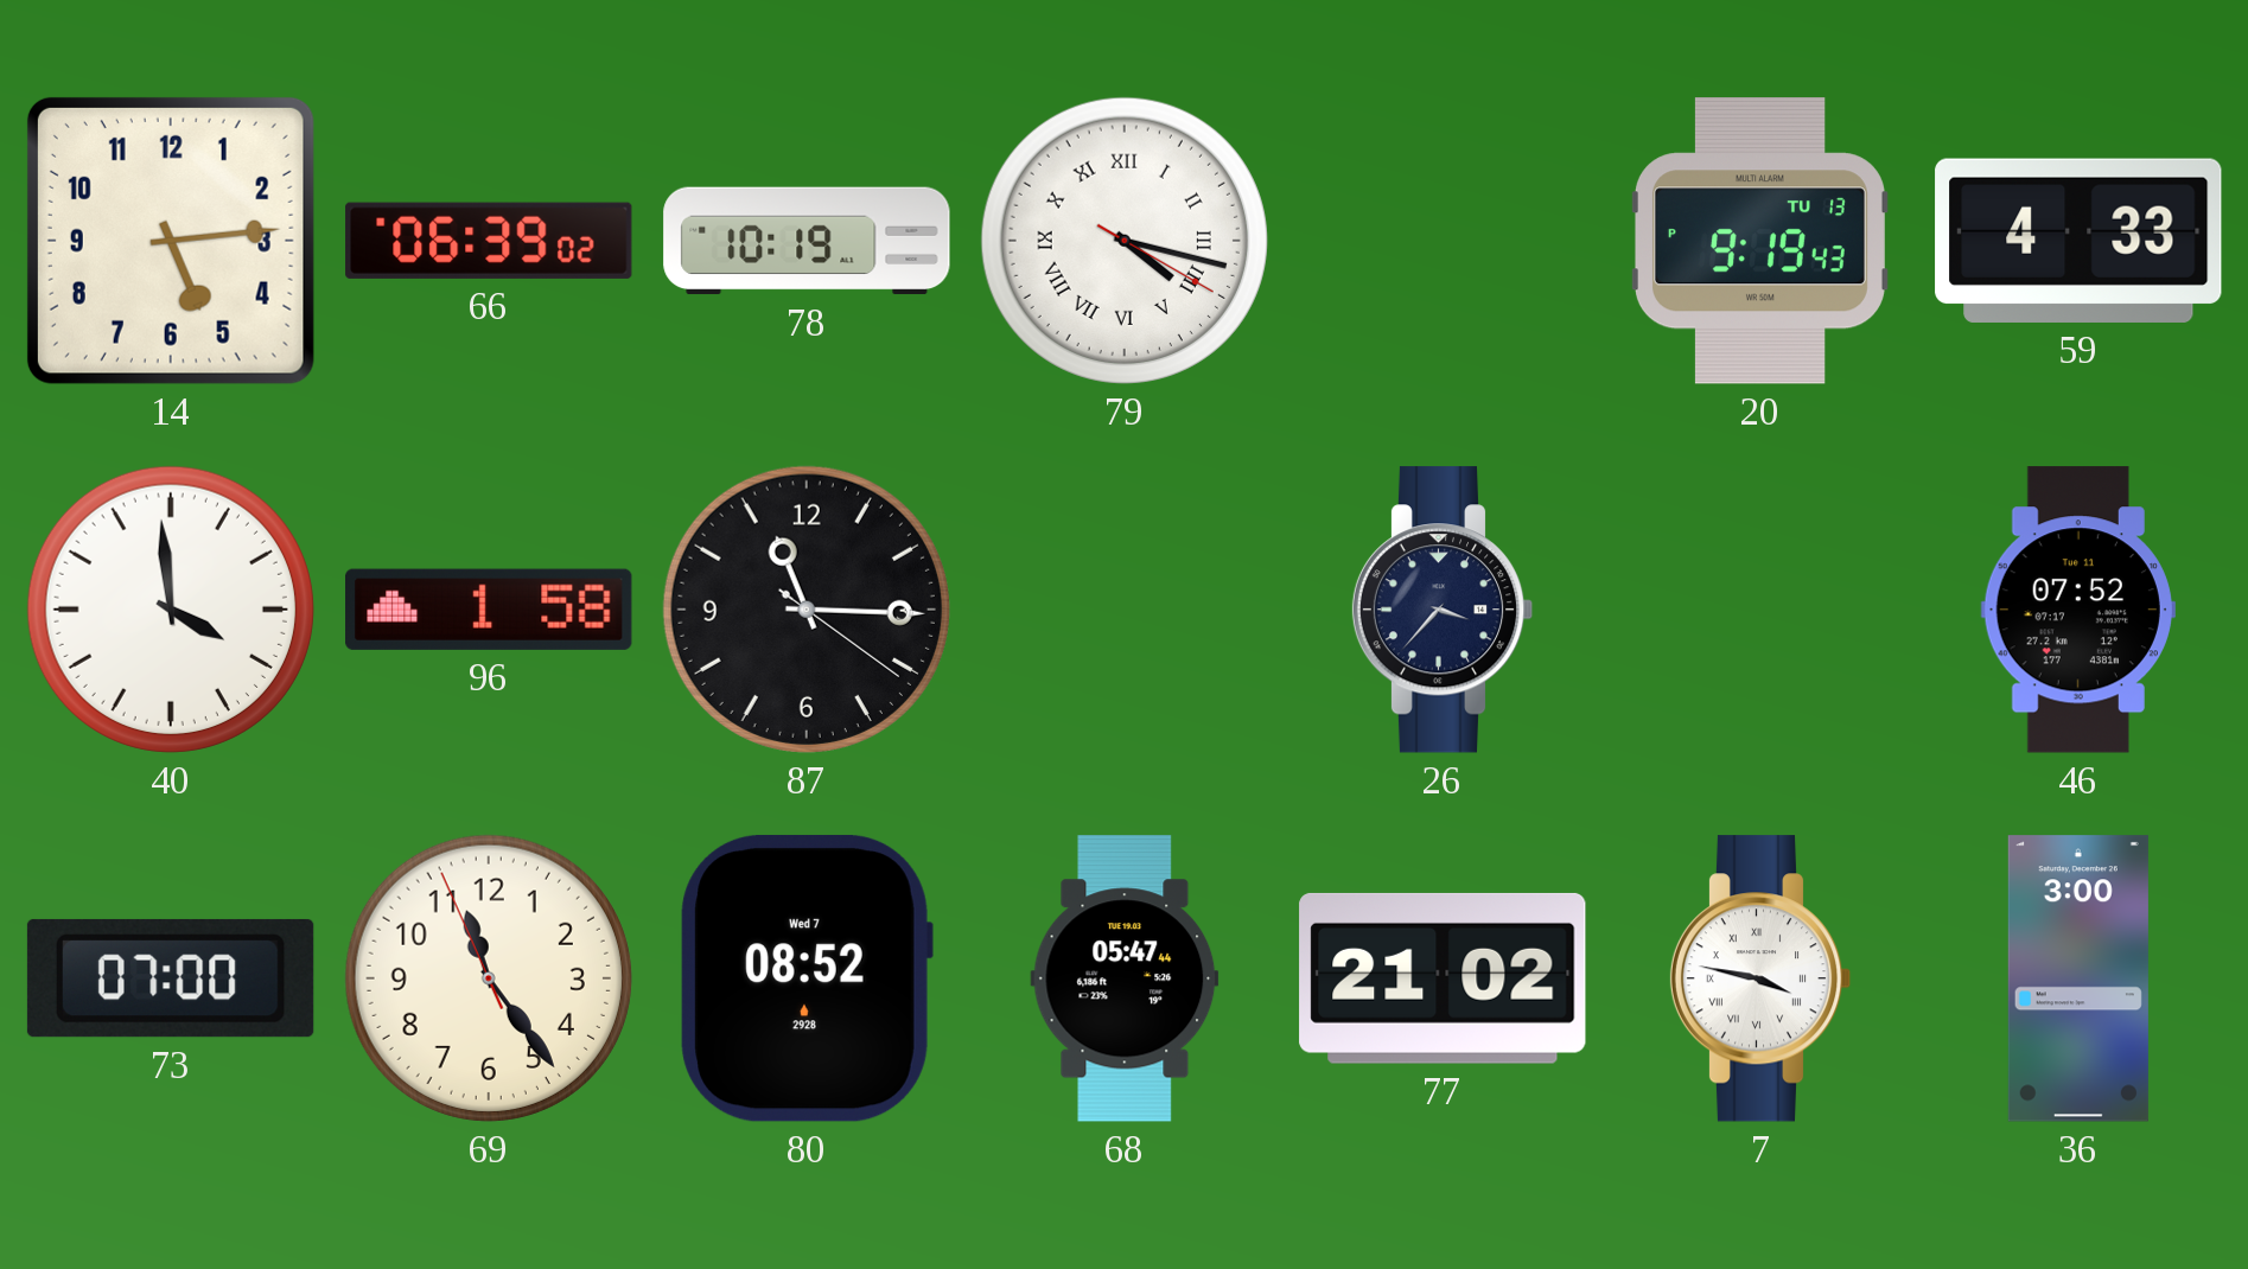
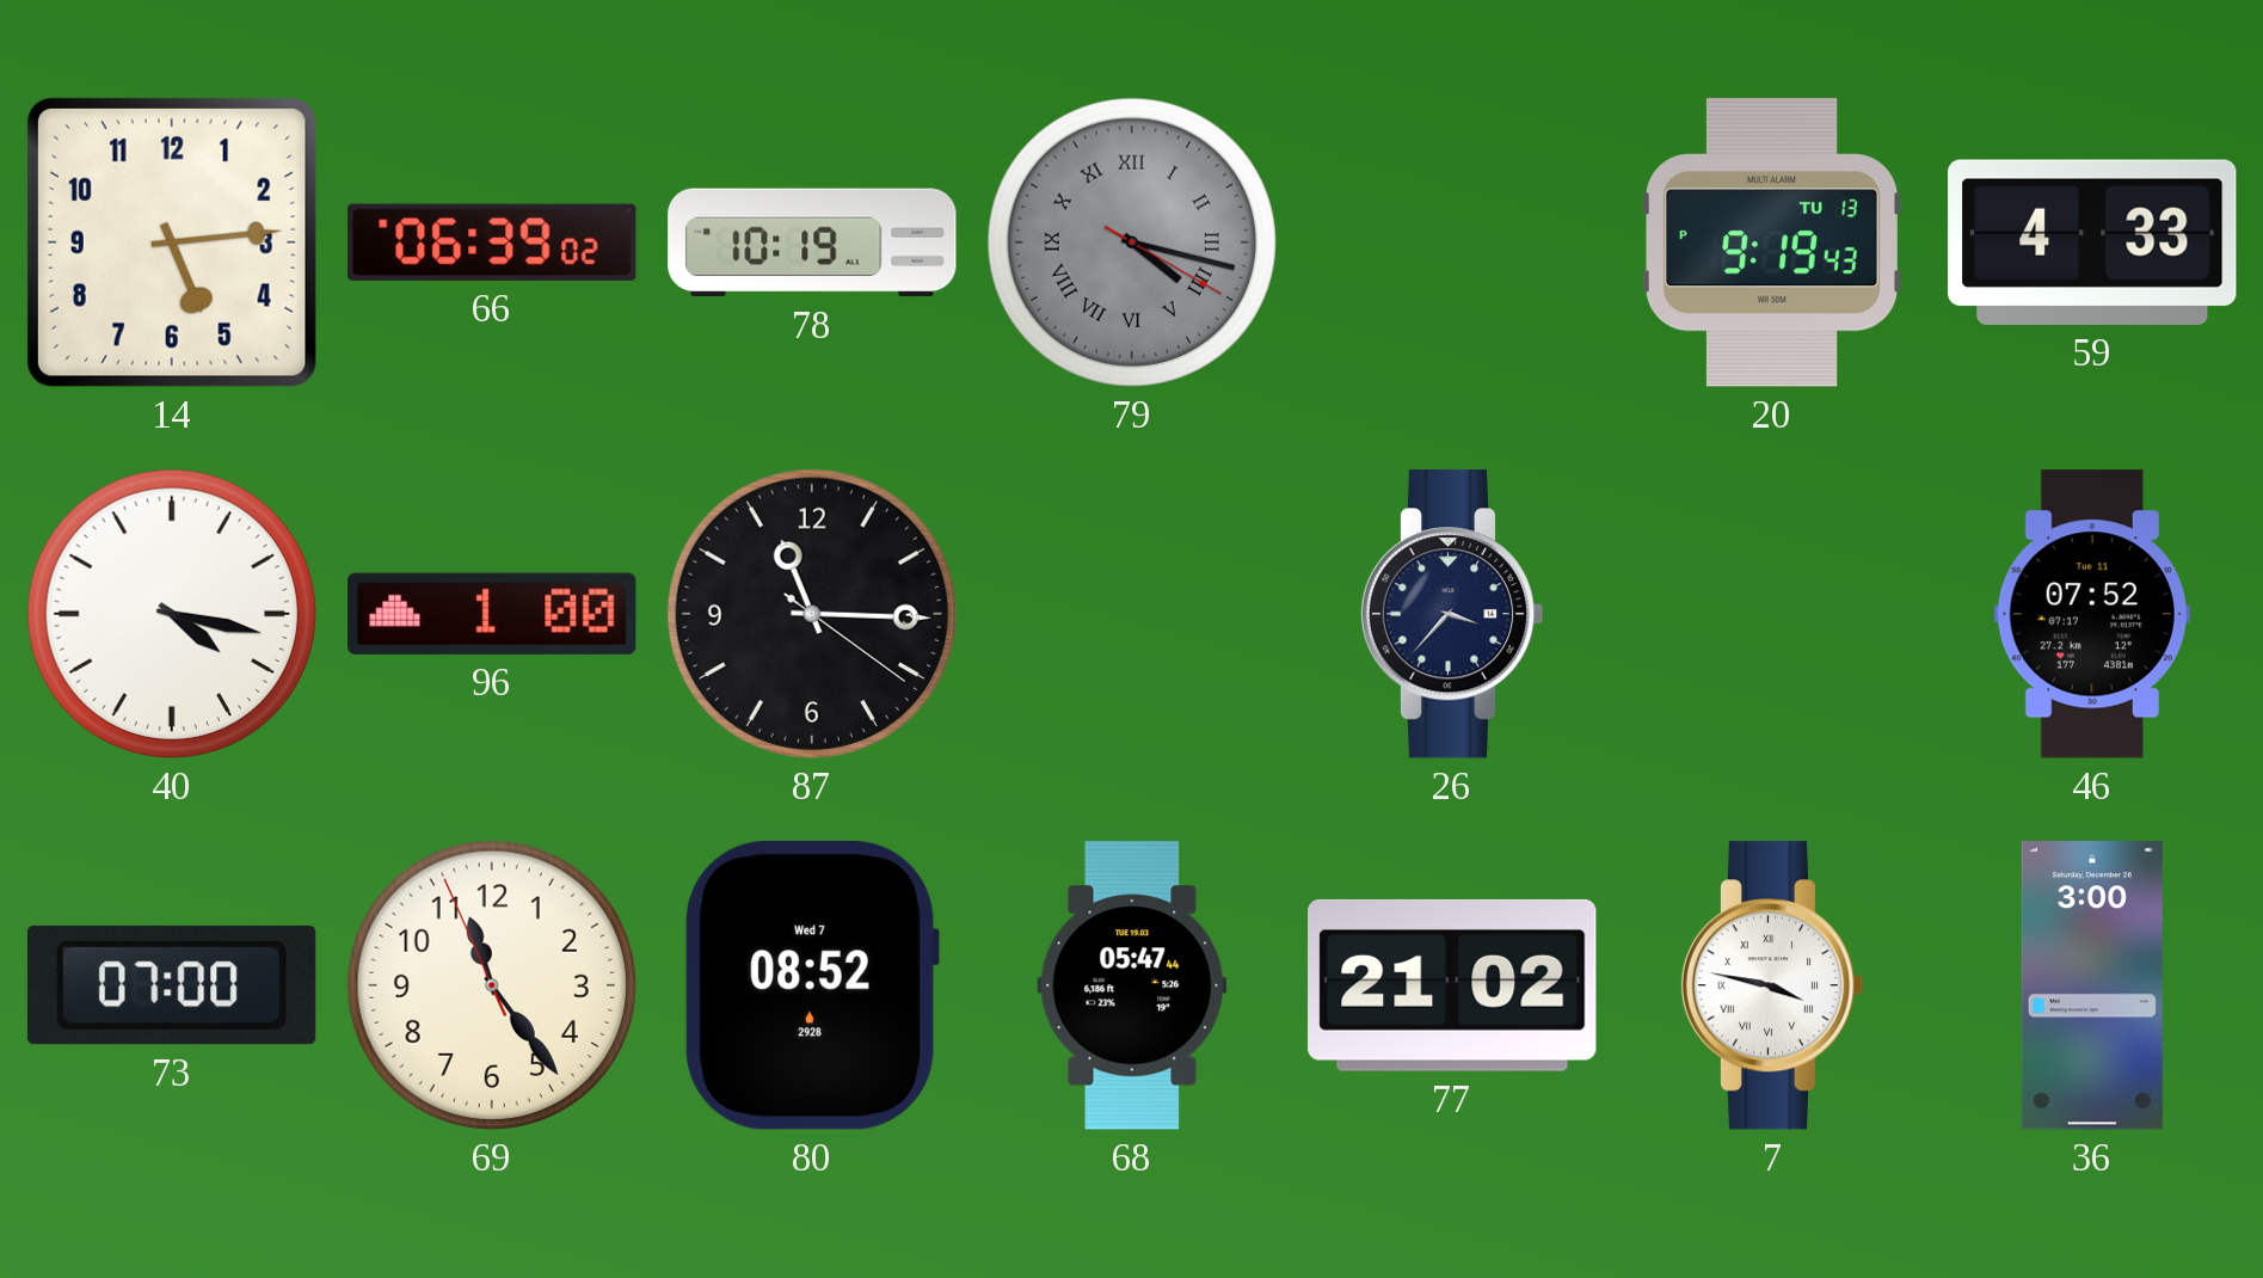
79 dial: white -> grey (1132, 242)
40: 3:59 -> 4:17 (172, 614)
96: 1:58 -> 1:00 (492, 614)
